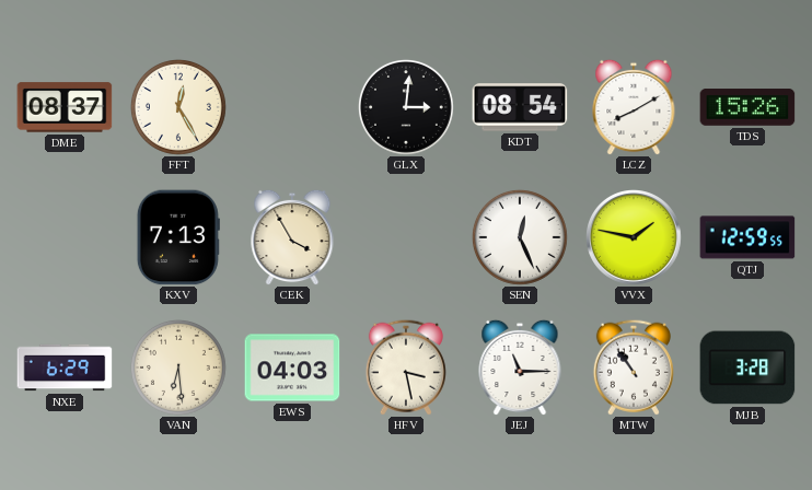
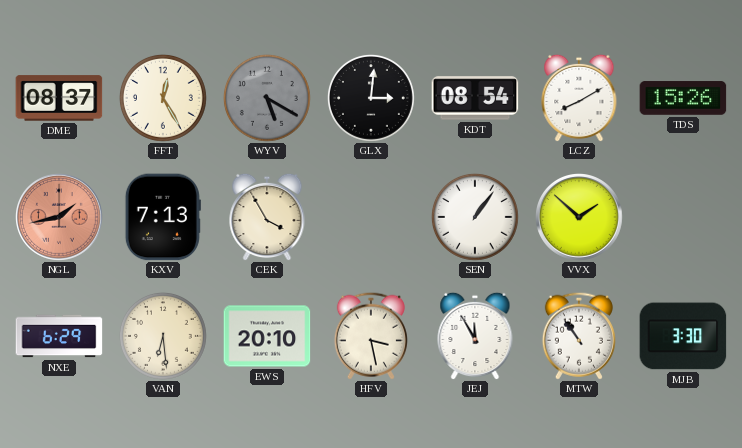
WYV: none -> 5:20 (267, 98)
NGL: none -> 1:43 (60, 218)
SEN: 12:26 -> 1:06 (475, 217)
VVX: 1:47 -> 1:52 (580, 218)
QTJ: 12:59 -> none (747, 237)
EWS: 04:03 -> 20:10 (267, 336)
JEJ: 11:15 -> 11:55 (475, 336)
MJB: 3:28 -> 3:30 (683, 336)
